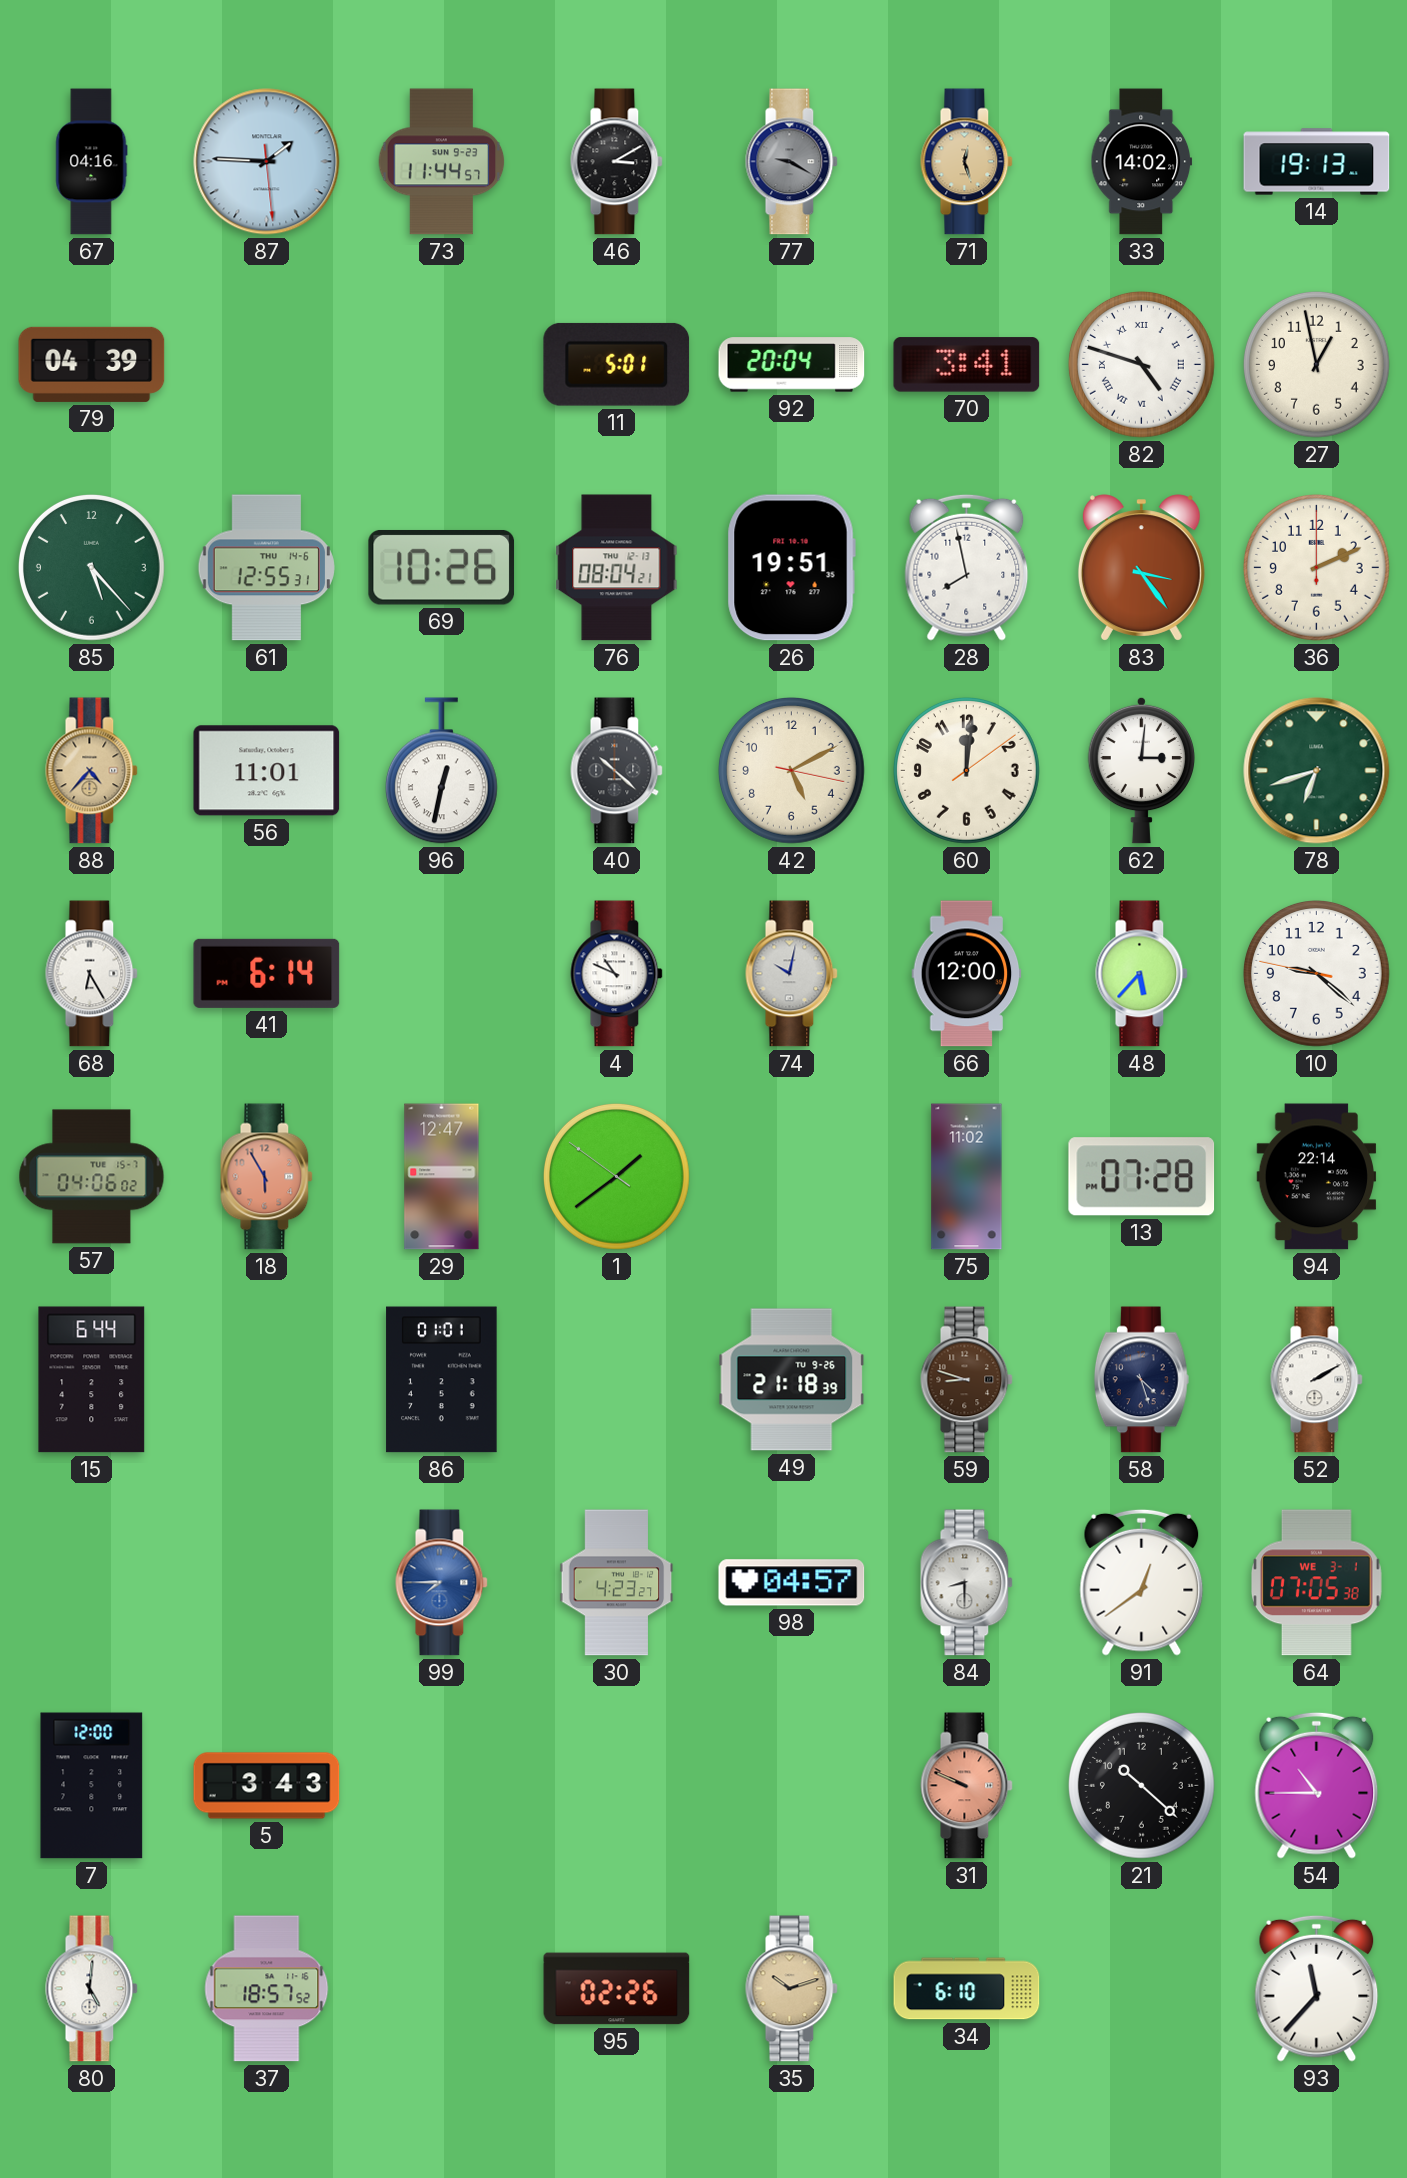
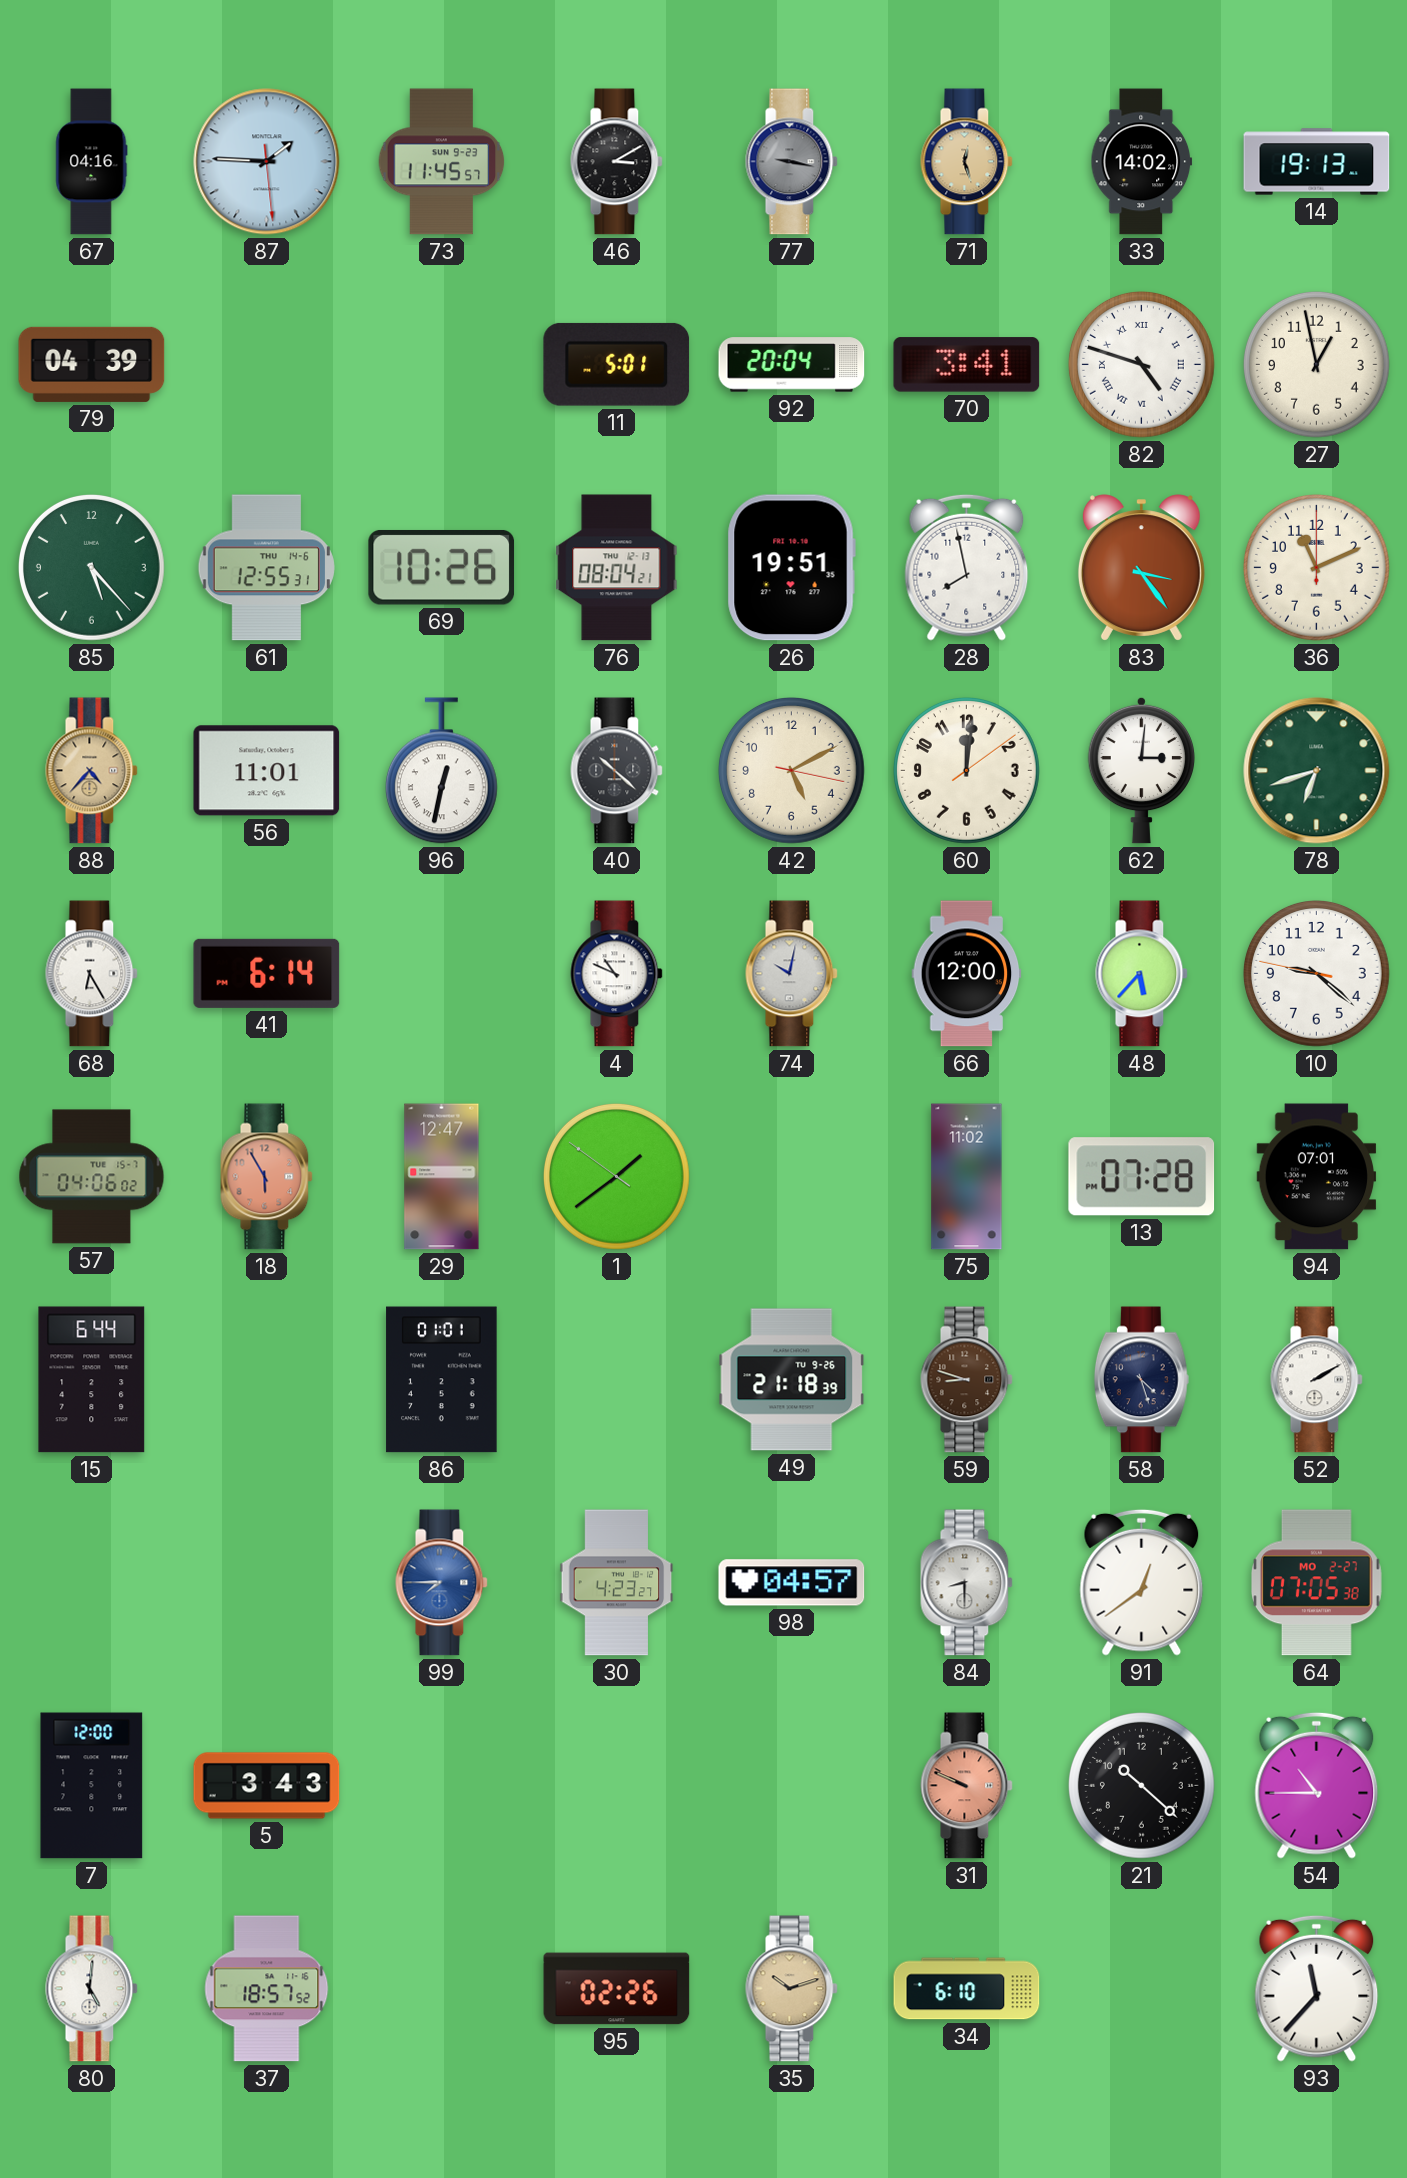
73: 11:44 -> 11:45 (442, 162)
77: 9:20 -> 9:17 (792, 162)
36: 2:11 -> 11:11 (1317, 568)
94: 22:14 -> 07:01 (1317, 1177)
64 date: WE 3-1 -> MO 2-27 (1317, 1583)
